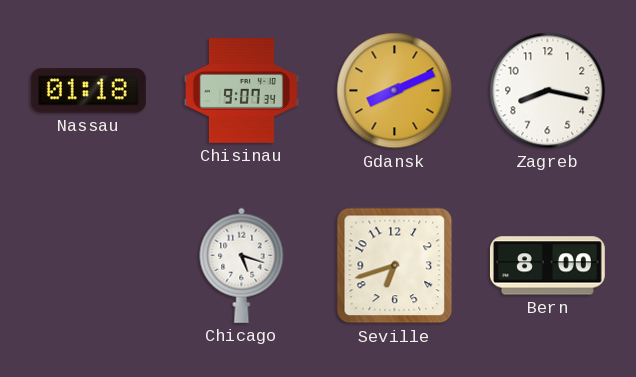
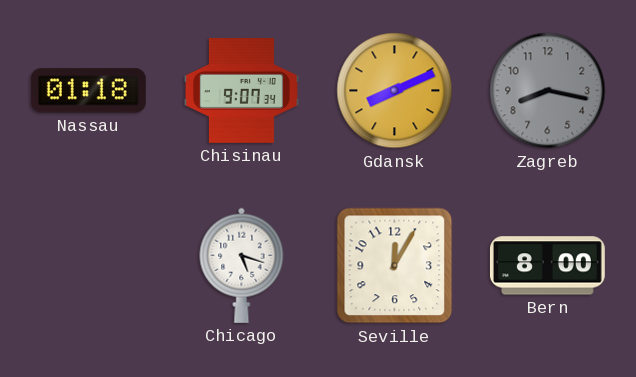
Zagreb dial: white -> grey (548, 91)
Seville: 6:42 -> 12:05 (395, 266)
